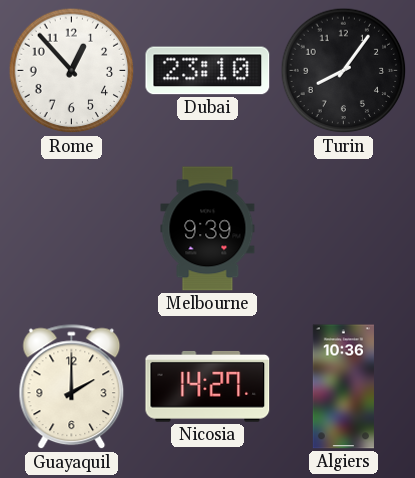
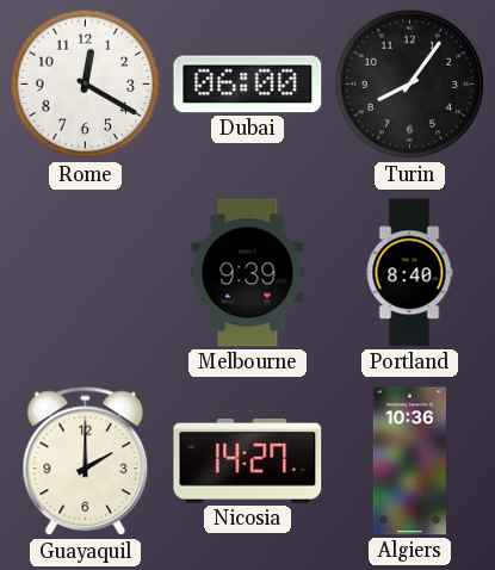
Rome: 12:53 -> 12:20 (86, 85)
Dubai: 23:10 -> 06:00 (248, 85)
Portland: none -> 8:40 (409, 273)
